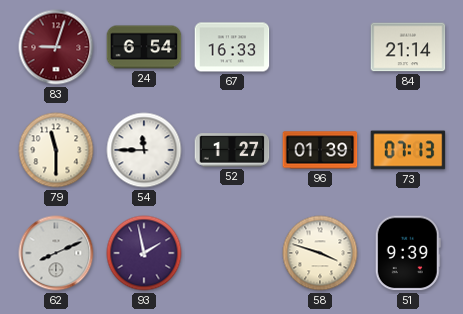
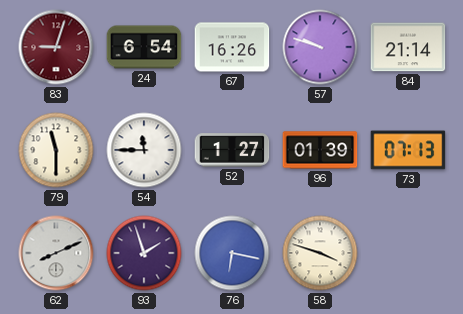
67: 16:33 -> 16:26 (232, 47)
57: none -> 9:48 (320, 47)
93: 1:58 -> 1:57 (144, 253)
76: none -> 6:17 (232, 253)
51: 9:39 -> none (408, 253)
